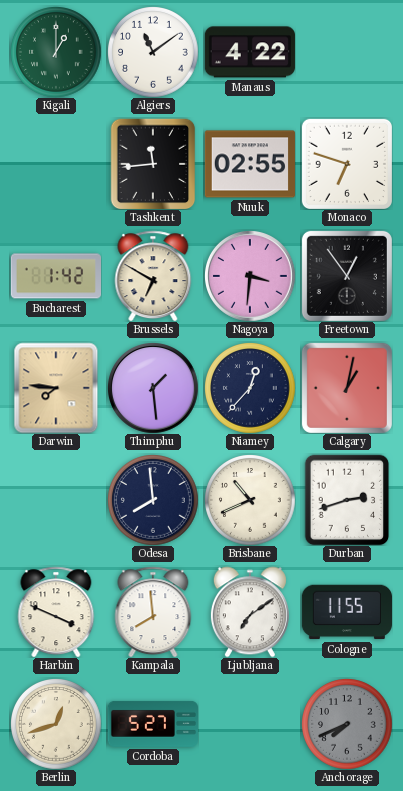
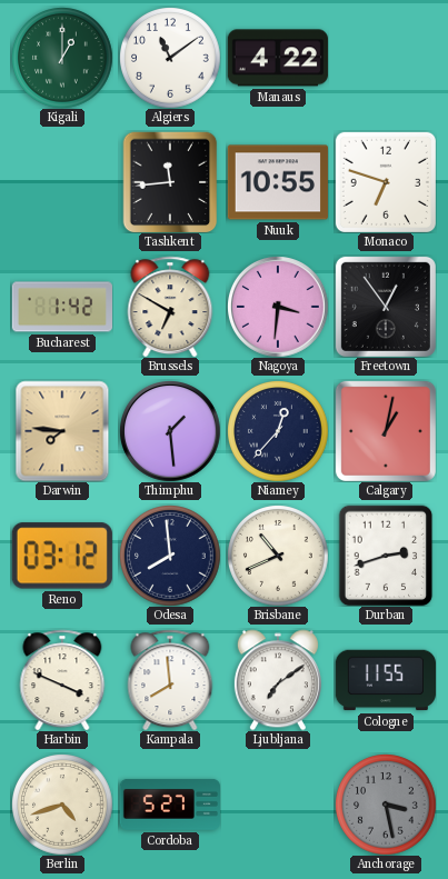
Nuuk: 02:55 -> 10:55 (278, 182)
Reno: none -> 03:12 (62, 556)
Berlin: 12:42 -> 4:42 (62, 805)
Anchorage: 7:41 -> 3:28 (386, 805)
